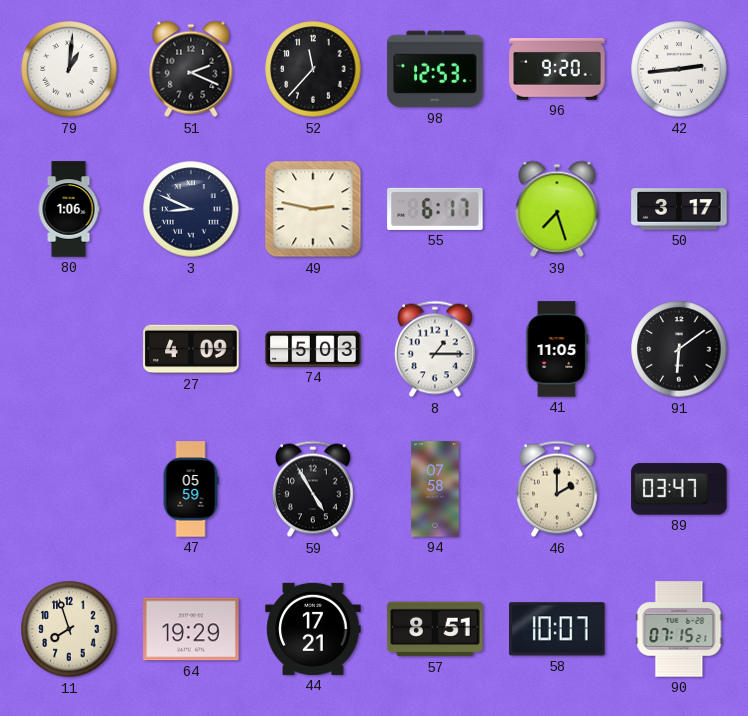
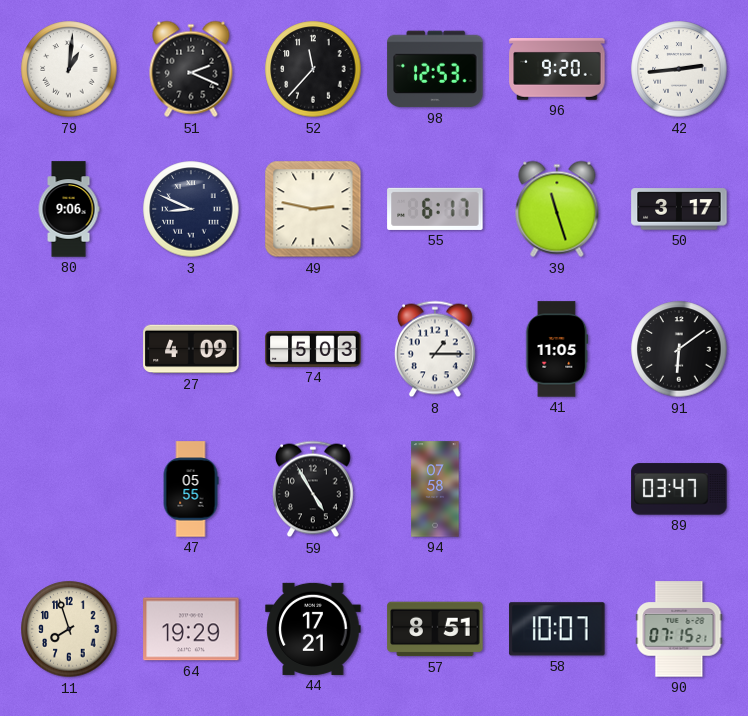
80: 1:06 -> 9:06 (69, 209)
39: 7:27 -> 11:27 (557, 209)
47: 05:59 -> 05:55 (191, 489)
46: 2:00 -> none (557, 489)
